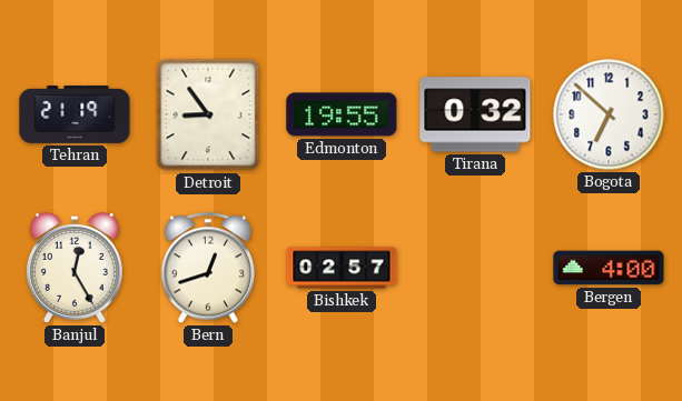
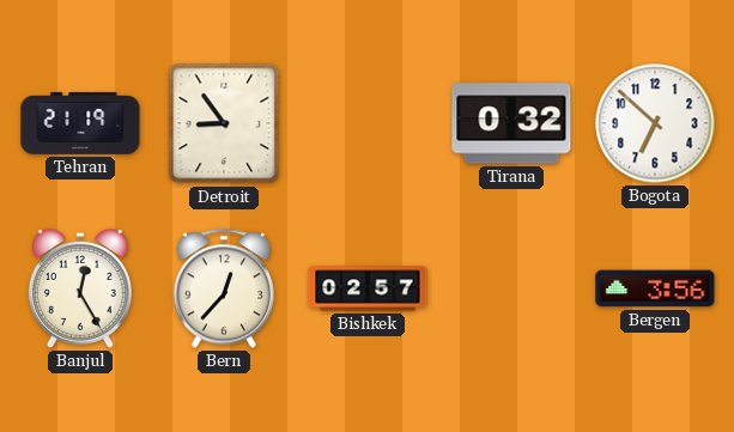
Edmonton: 19:55 -> none (342, 114)
Bern: 12:42 -> 12:37 (224, 288)
Bergen: 4:00 -> 3:56 (655, 288)
